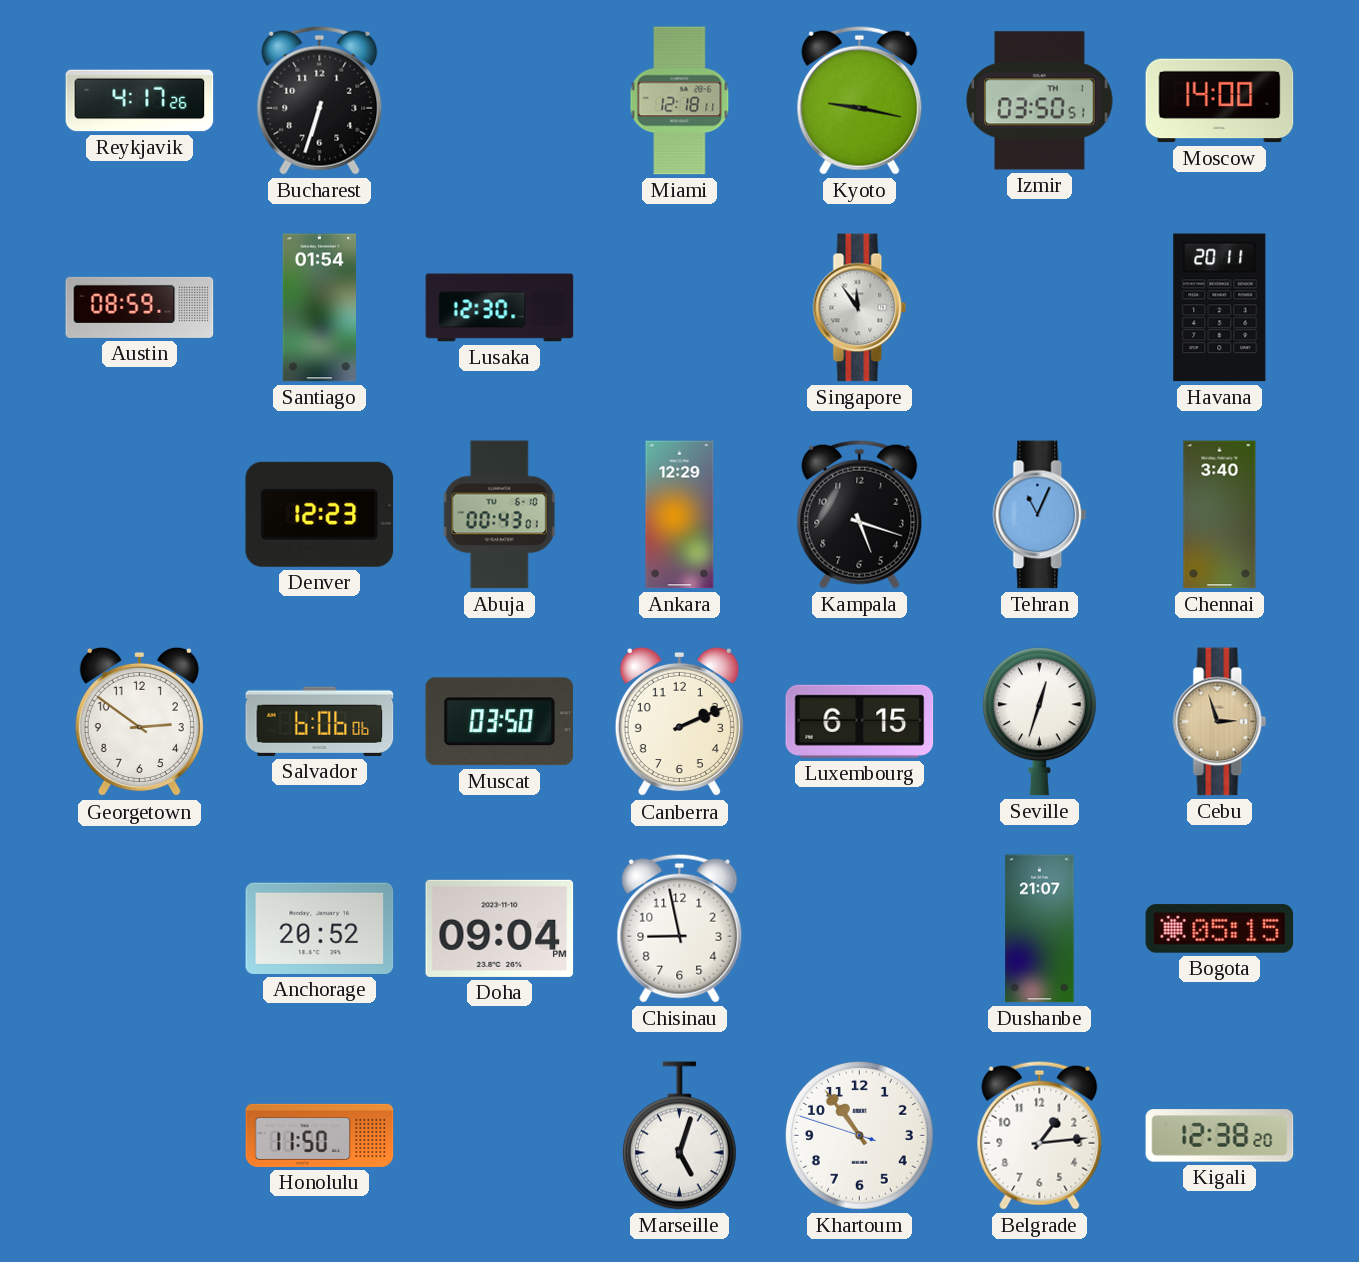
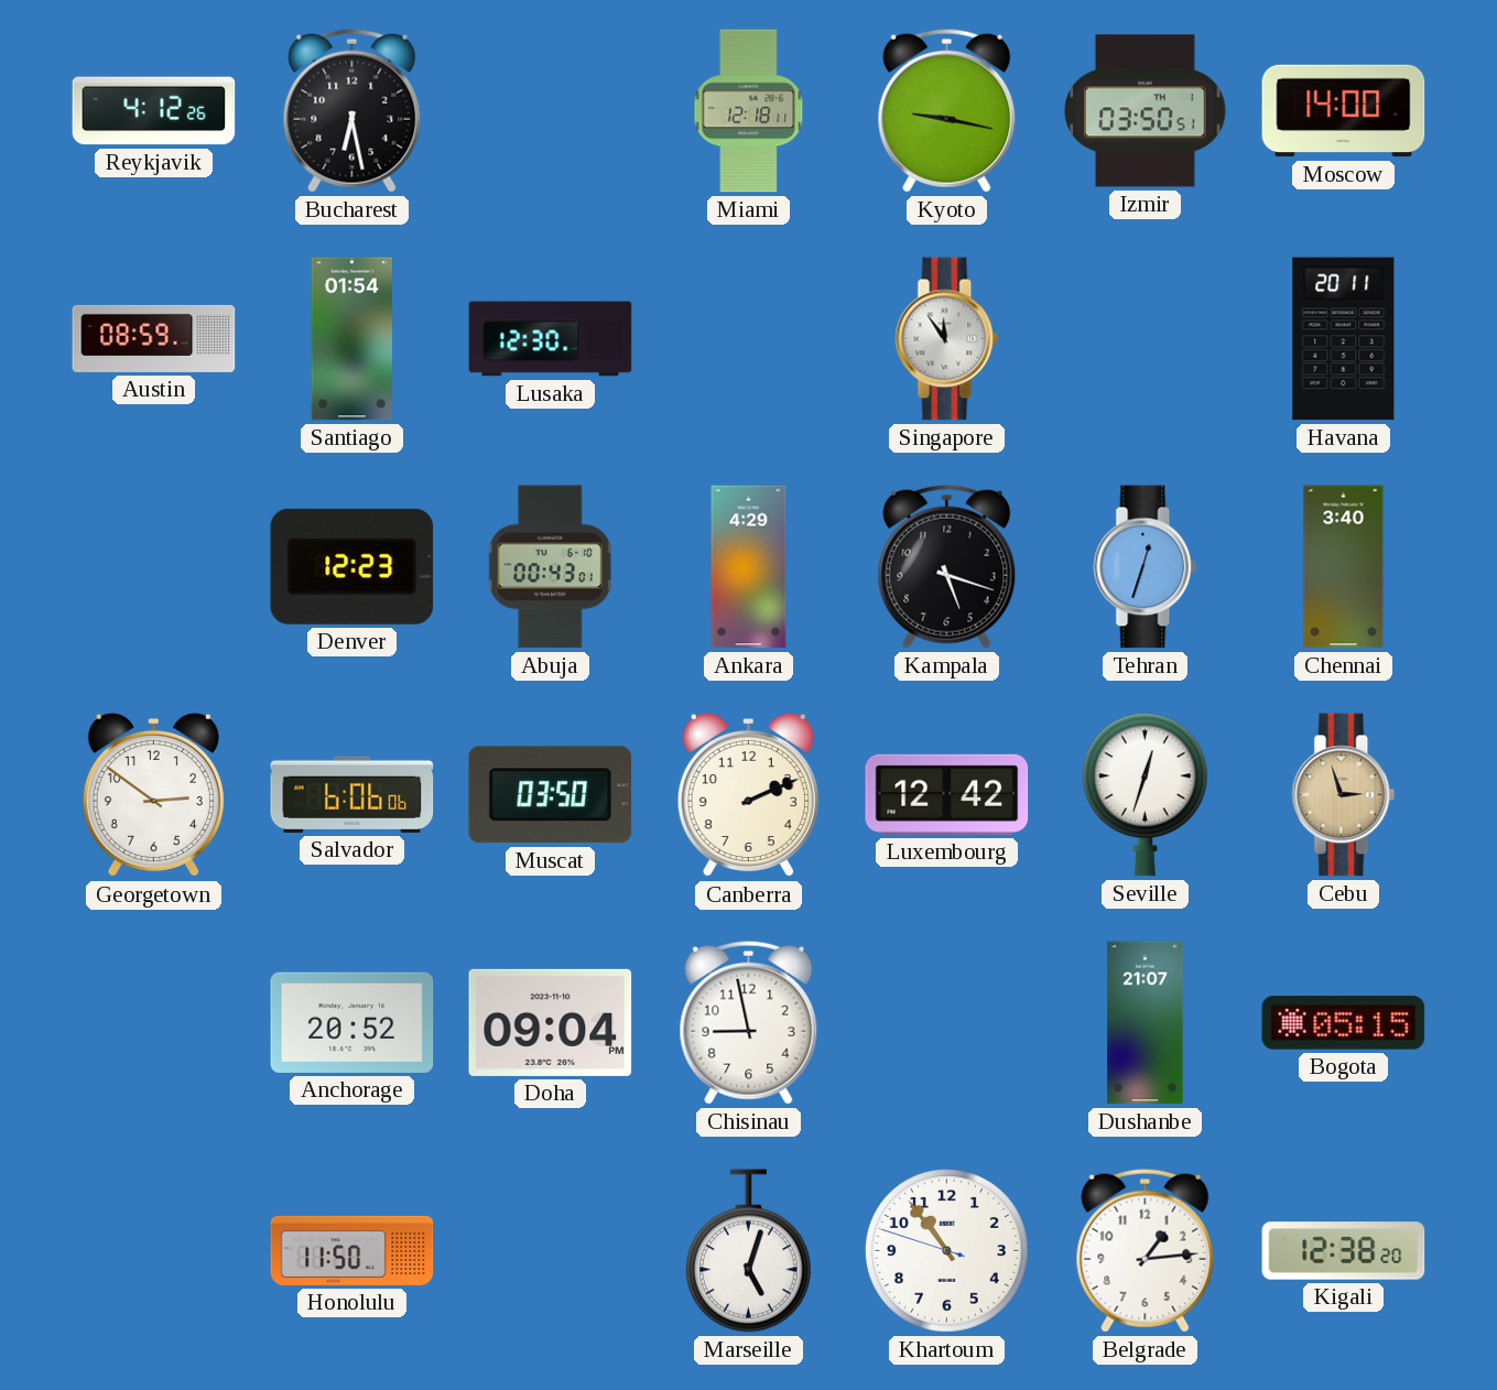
Reykjavik: 4:17 -> 4:12 (154, 111)
Bucharest: 6:33 -> 6:28 (352, 110)
Ankara: 12:29 -> 4:29 (749, 567)
Tehran: 11:04 -> 12:33 (1146, 567)
Luxembourg: 6:15 -> 12:42 (947, 794)
